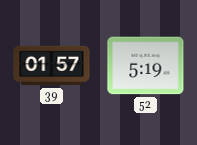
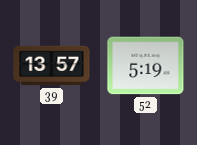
39: 01:57 -> 13:57 (52, 66)
